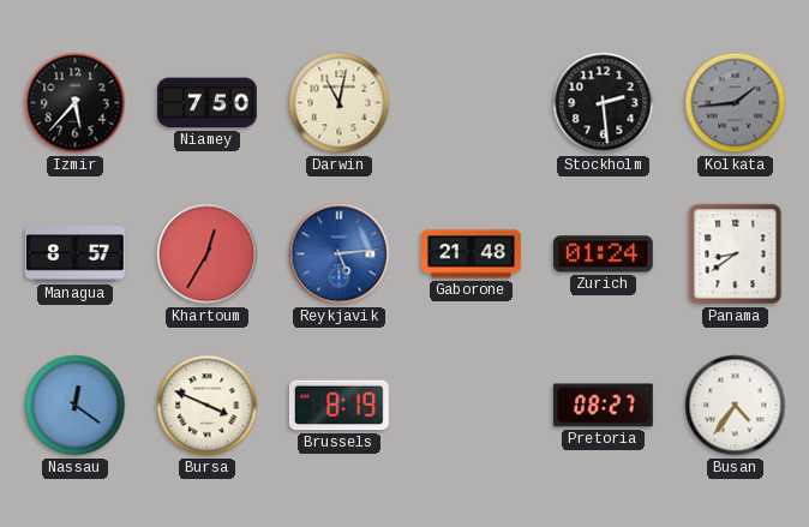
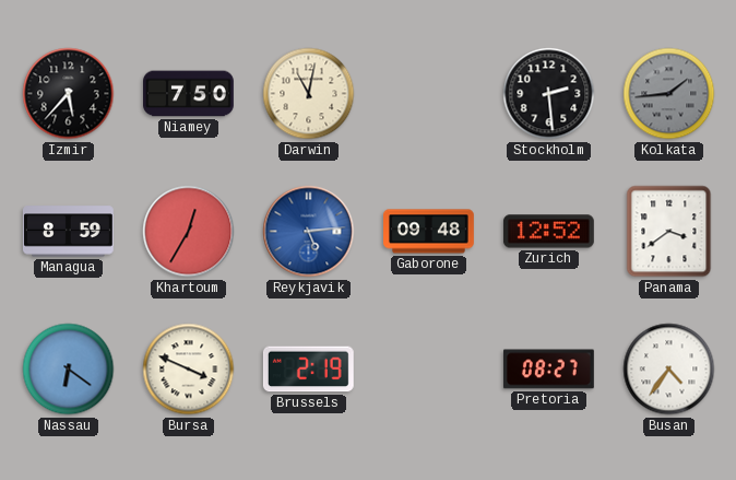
Managua: 8:57 -> 8:59 (68, 232)
Gaborone: 21:48 -> 09:48 (429, 232)
Zurich: 01:24 -> 12:52 (548, 232)
Panama: 8:39 -> 3:39 (669, 232)
Nassau: 12:21 -> 6:21 (69, 370)
Brussels: 8:19 -> 2:19 (308, 370)
